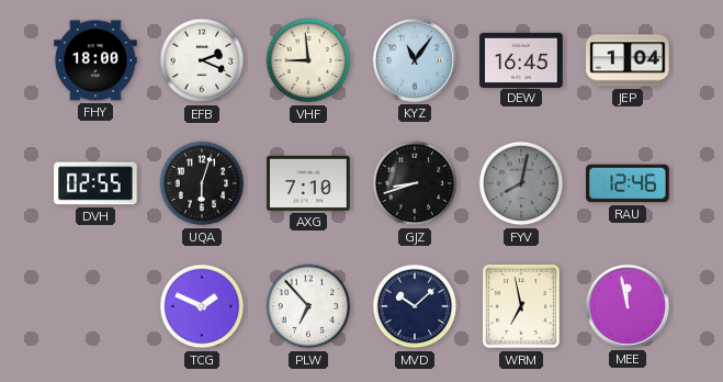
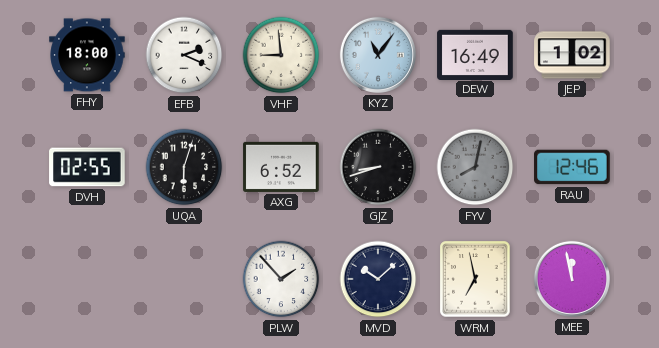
DEW: 16:45 -> 16:49 (475, 54)
JEP: 1:04 -> 1:02 (572, 55)
AXG: 7:10 -> 6:52 (281, 167)
TCG: 1:49 -> none (202, 306)
PLW: 6:53 -> 1:53 (281, 279)
